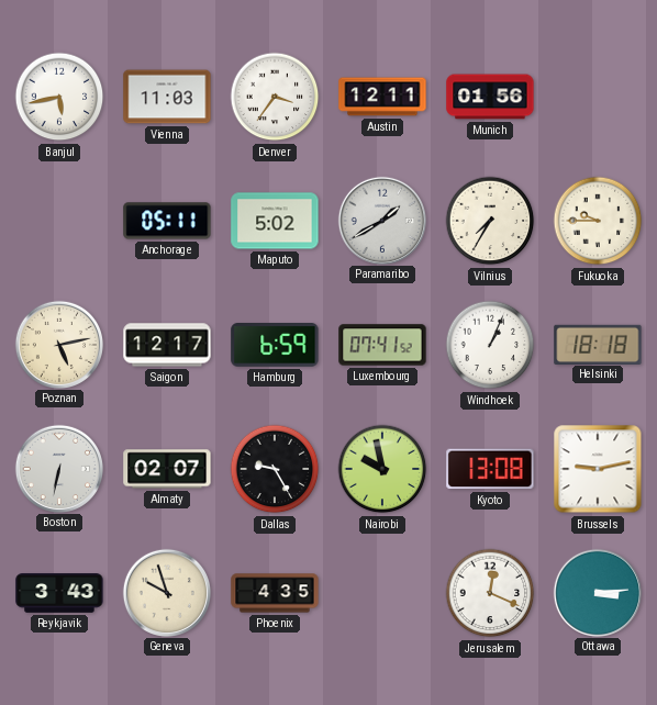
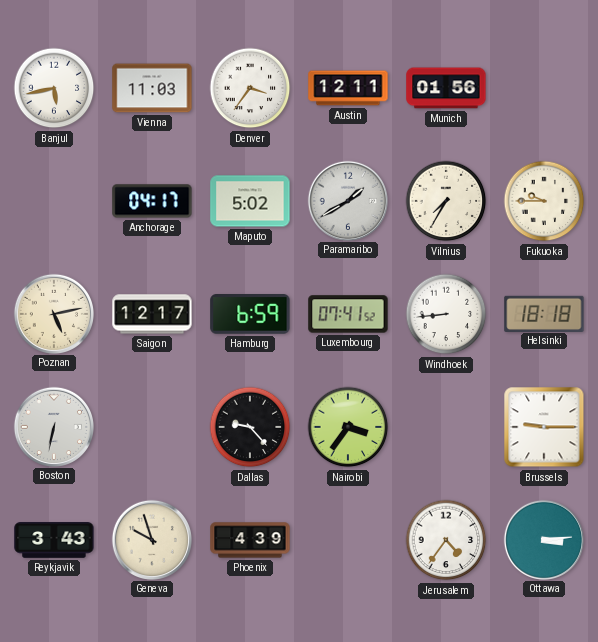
Anchorage: 05:11 -> 04:17 (152, 201)
Windhoek: 1:04 -> 8:44 (446, 314)
Almaty: 02:07 -> none (167, 469)
Dallas: 9:25 -> 9:23 (250, 427)
Nairobi: 9:58 -> 3:36 (348, 427)
Kyoto: 13:08 -> none (490, 469)
Brussels: 9:13 -> 9:15 (544, 427)
Phoenix: 4:35 -> 4:39 (250, 540)
Jerusalem: 12:19 -> 4:36 (446, 540)
